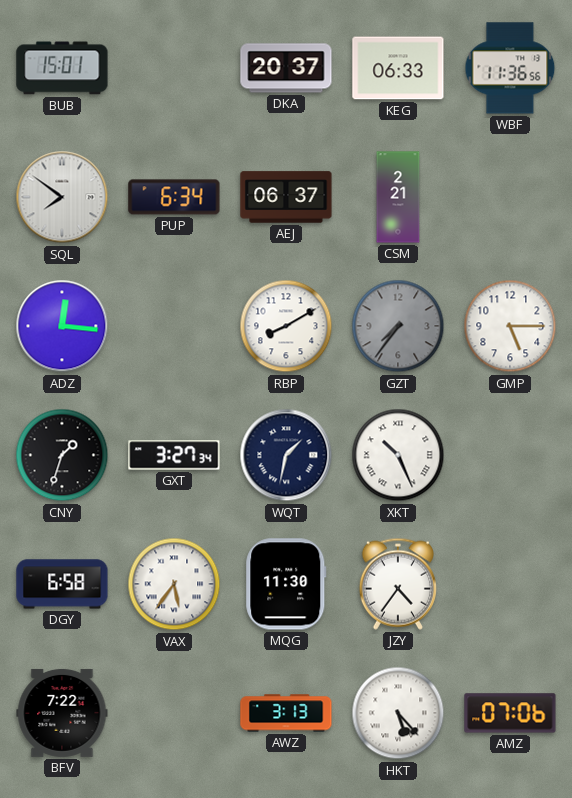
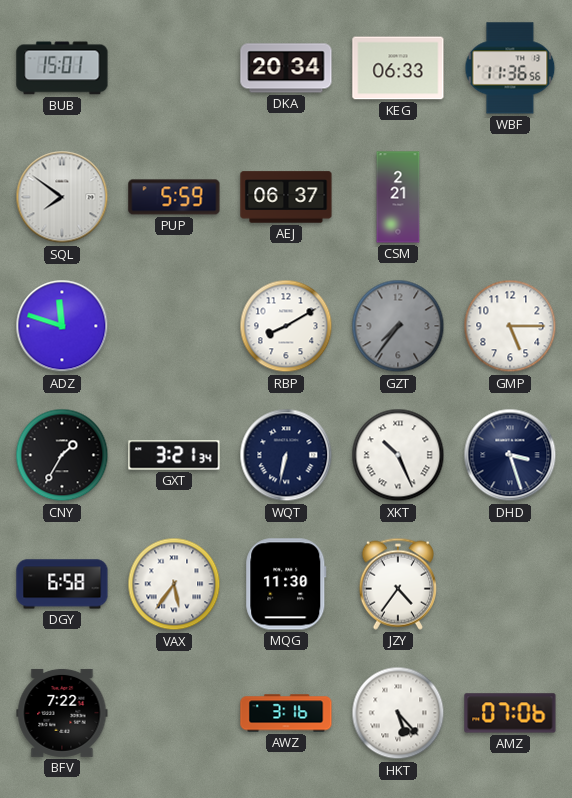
DKA: 20:37 -> 20:34 (286, 68)
PUP: 6:34 -> 5:59 (174, 197)
ADZ: 12:16 -> 11:48 (62, 326)
CNY: 1:33 -> 1:35 (62, 455)
GXT: 3:27 -> 3:21 (174, 455)
WQT: 1:32 -> 6:32 (286, 455)
DHD: none -> 3:27 (510, 455)
AWZ: 3:13 -> 3:16 (286, 713)
